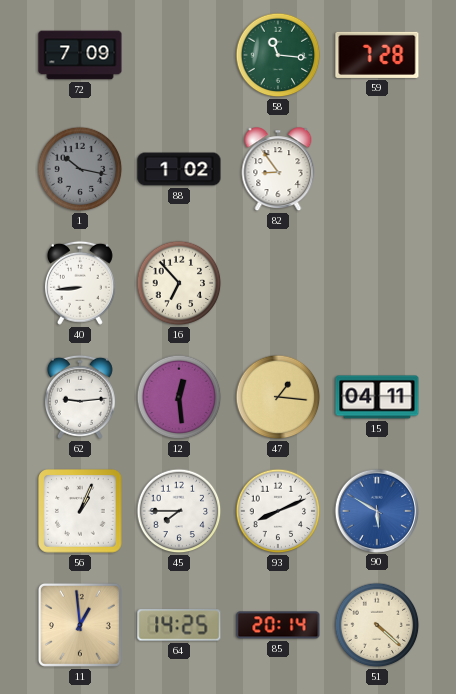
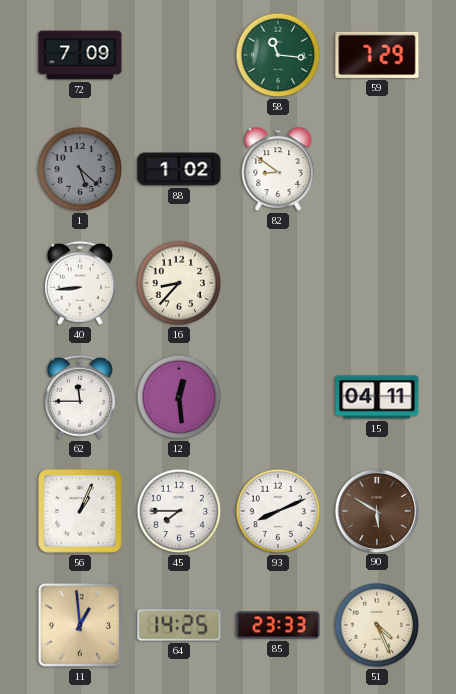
59: 7:28 -> 7:29 (377, 55)
1: 10:17 -> 5:22 (80, 169)
82: 8:54 -> 8:51 (278, 170)
16: 6:53 -> 8:37 (179, 283)
62: 9:14 -> 11:45 (80, 397)
47: 1:16 -> none (278, 397)
90 dial: blue -> brown (376, 510)
85: 20:14 -> 23:33 (278, 625)
51: 4:22 -> 4:26 (377, 625)
